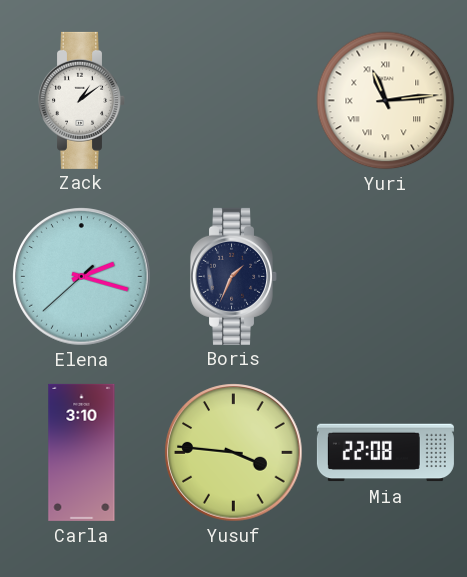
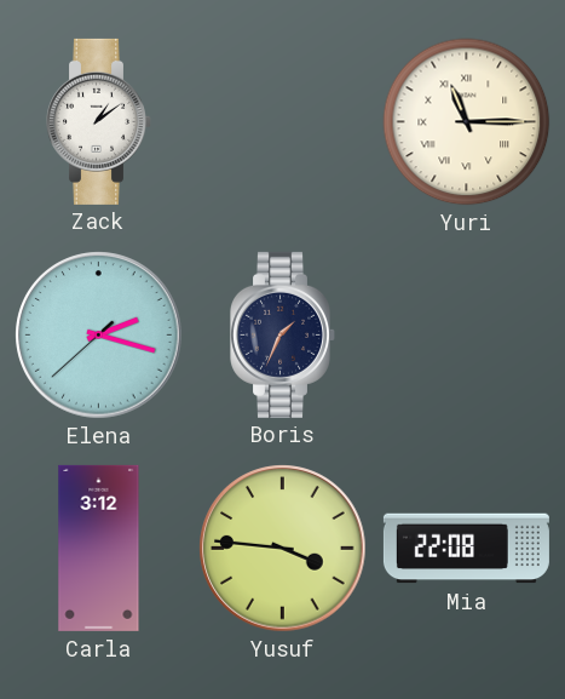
Yuri: 11:14 -> 11:15 (467, 122)
Carla: 3:10 -> 3:12 (99, 548)
